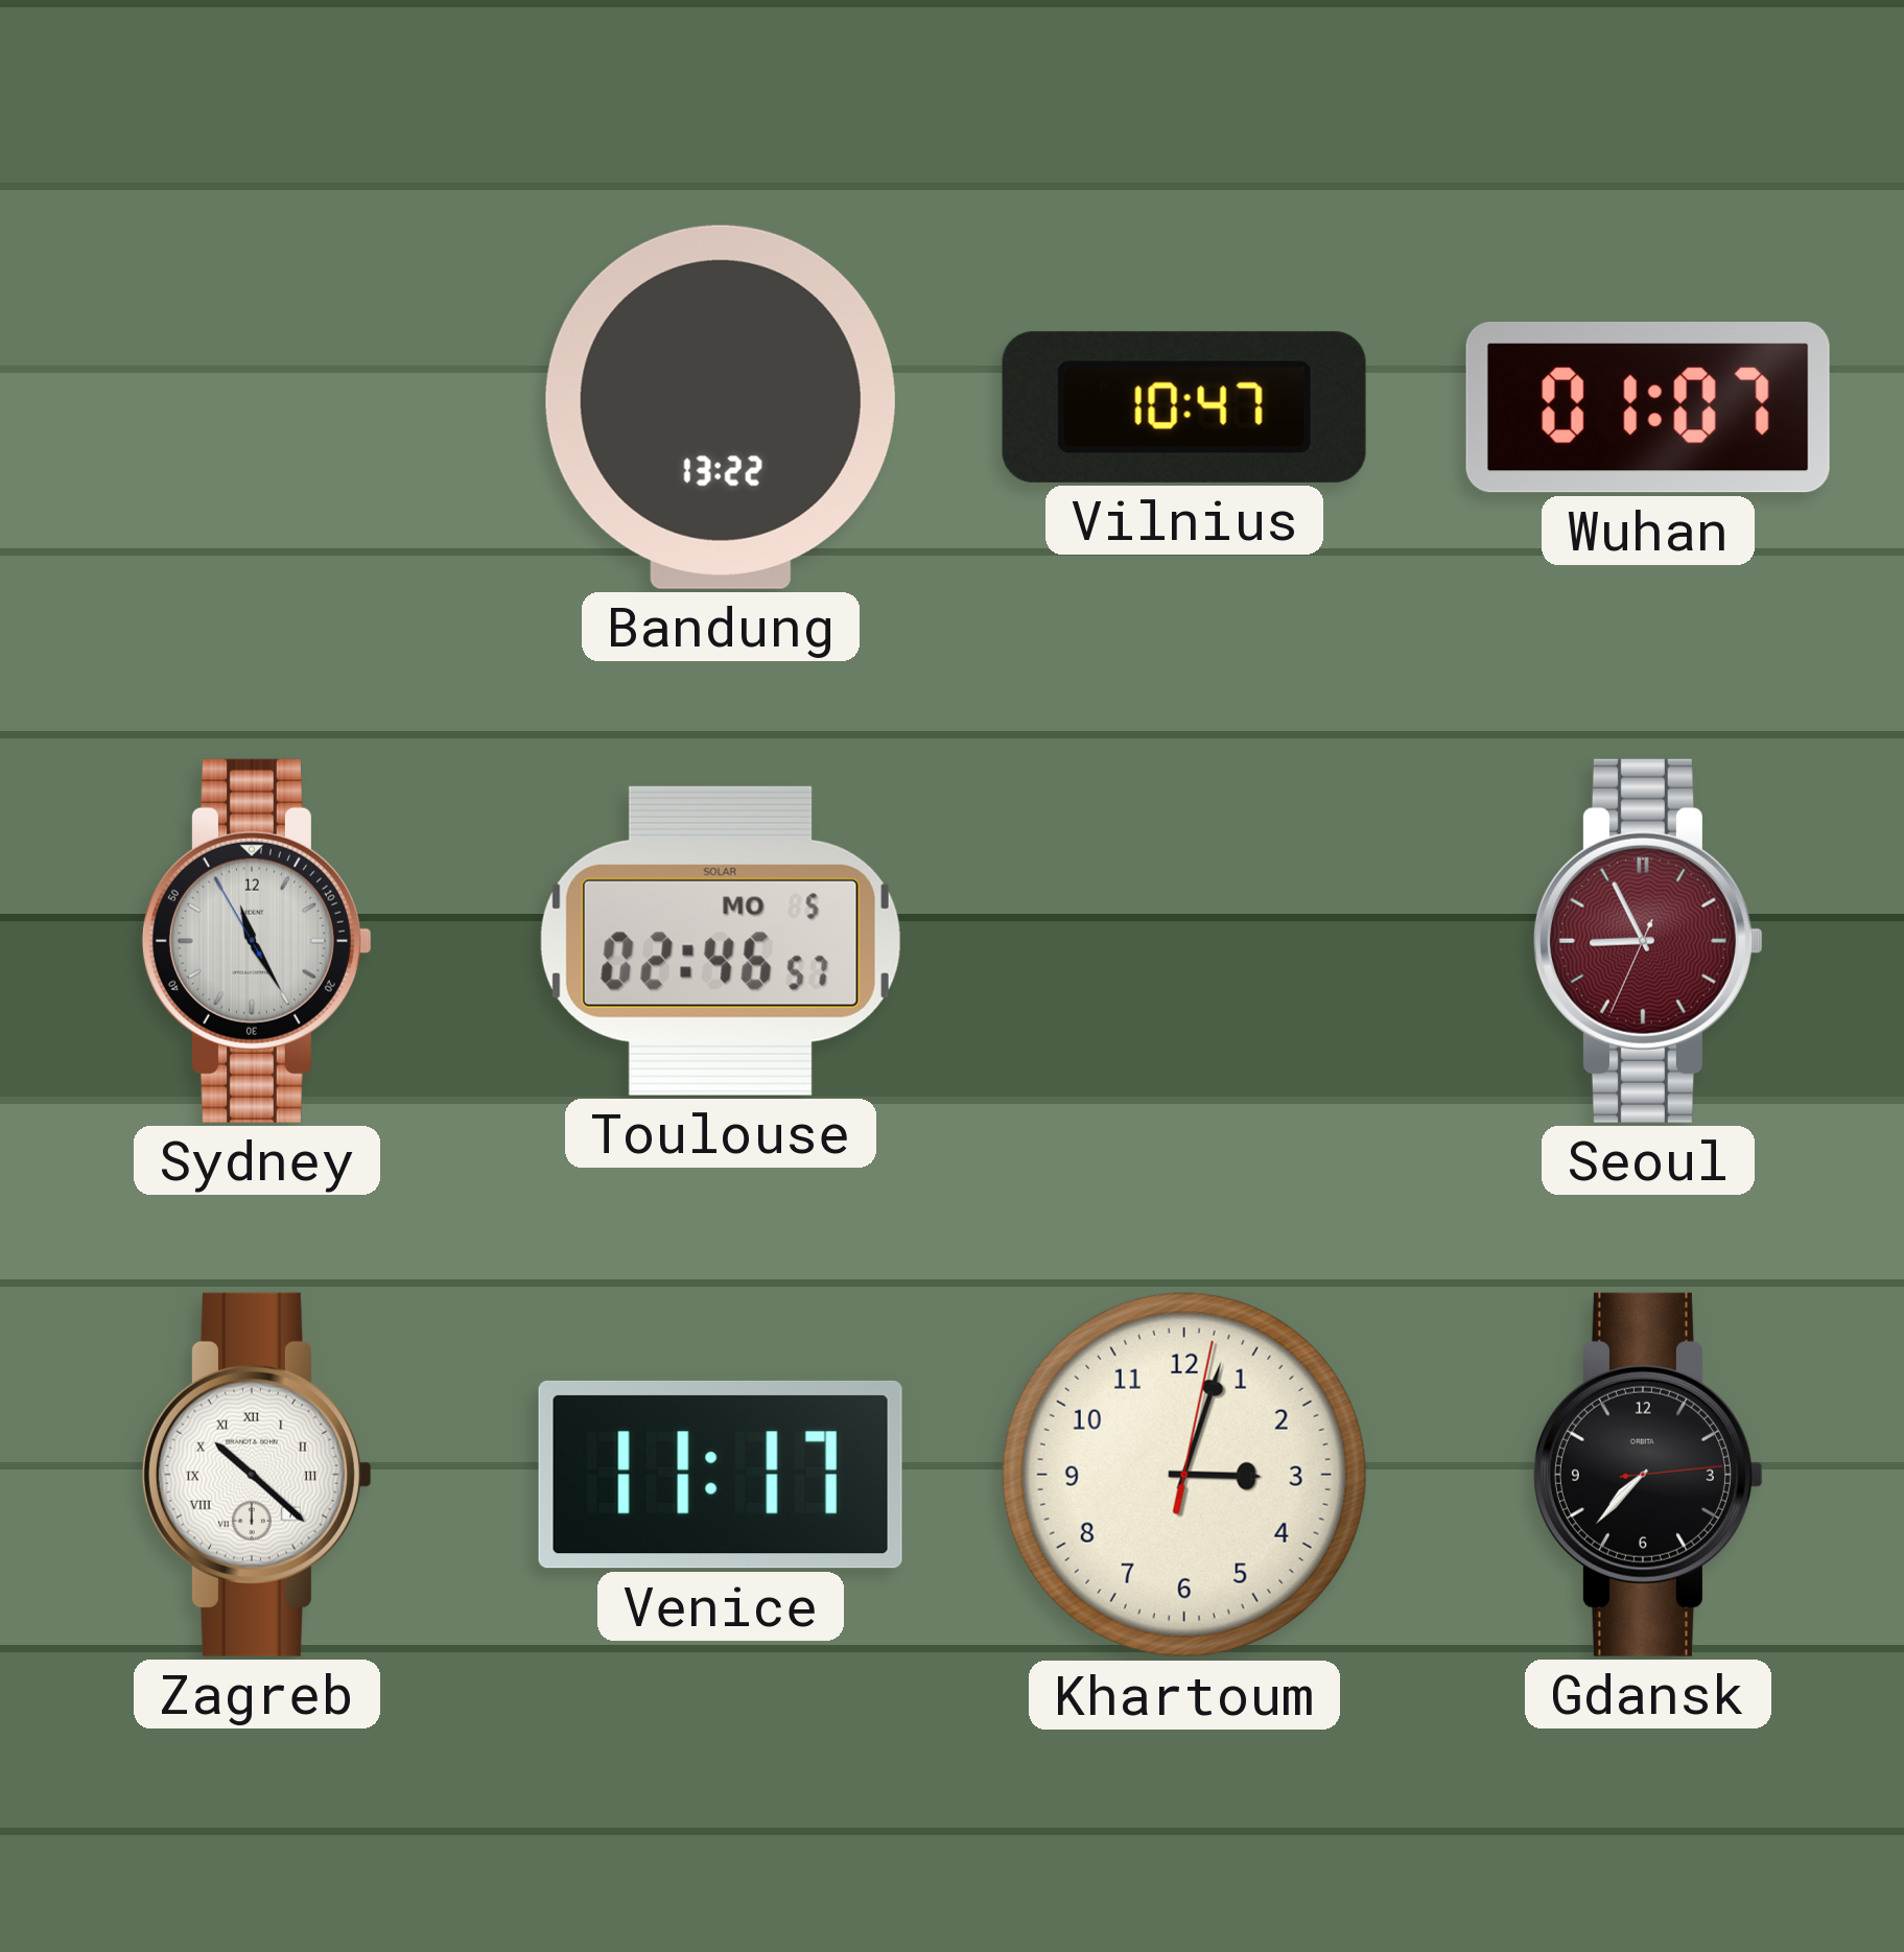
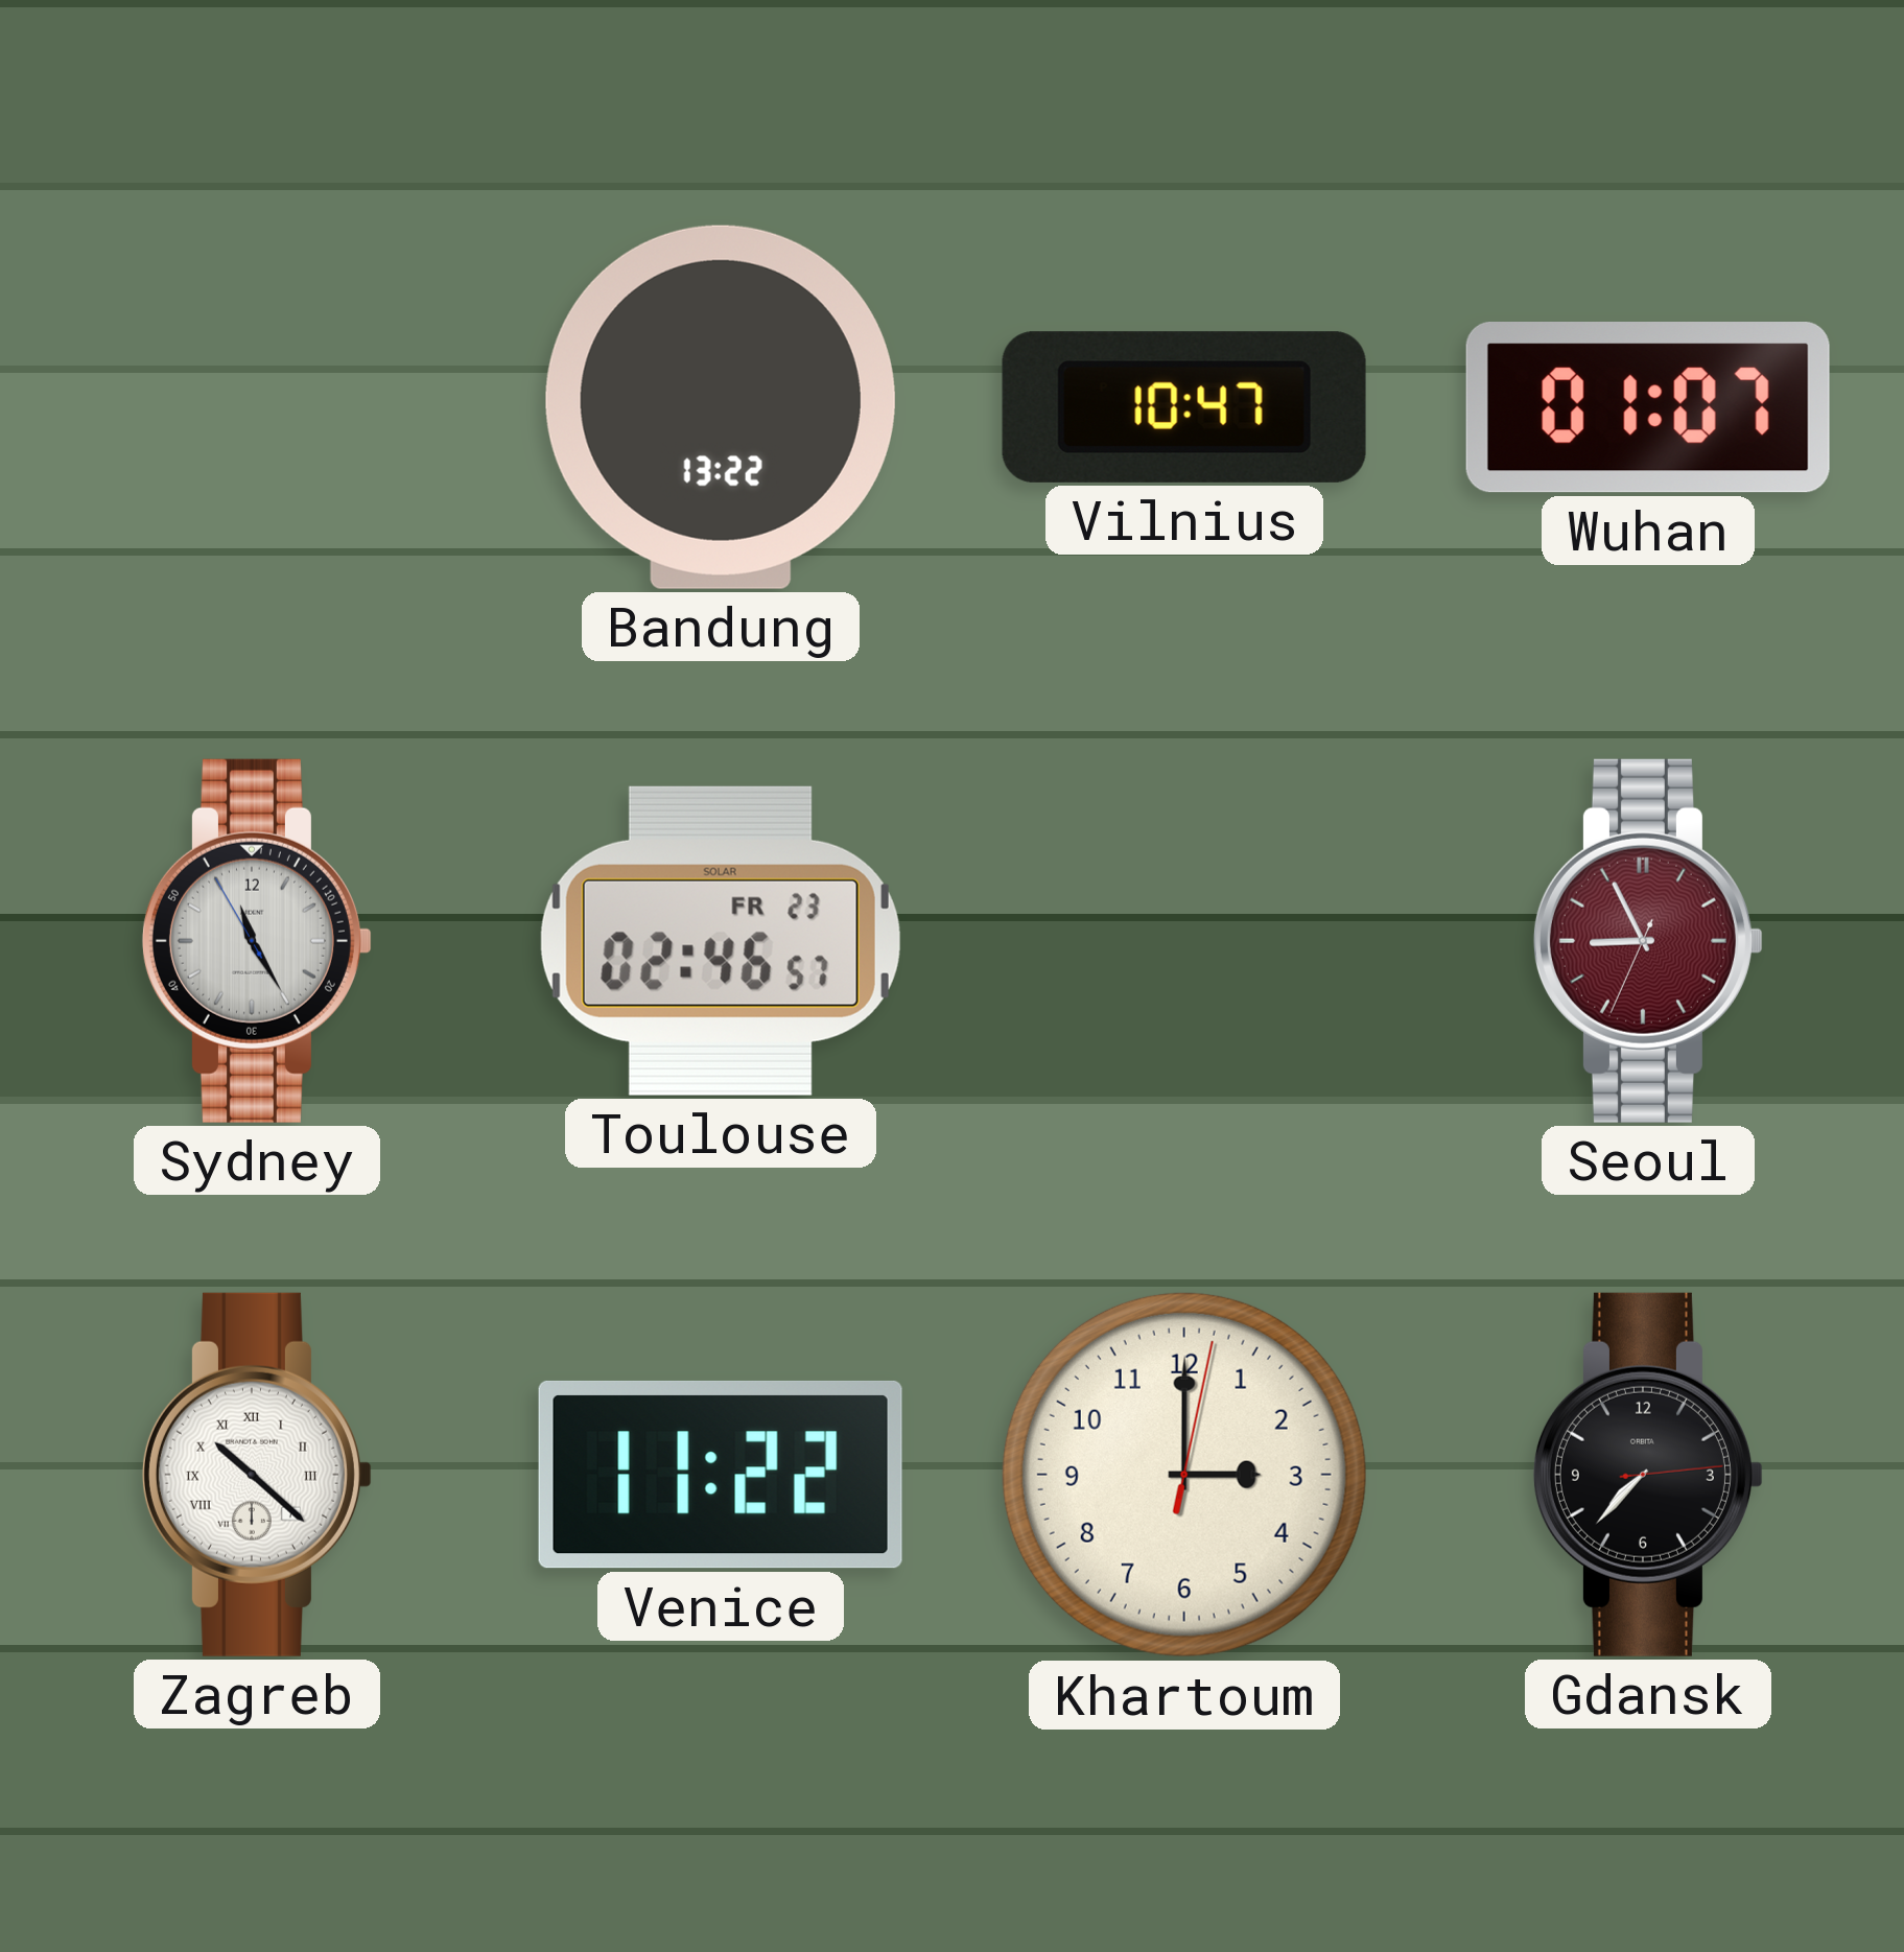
Toulouse date: MO 5 -> FR 23 (721, 941)
Venice: 11:17 -> 11:22 (721, 1475)
Khartoum: 3:03 -> 3:00 (1184, 1475)
